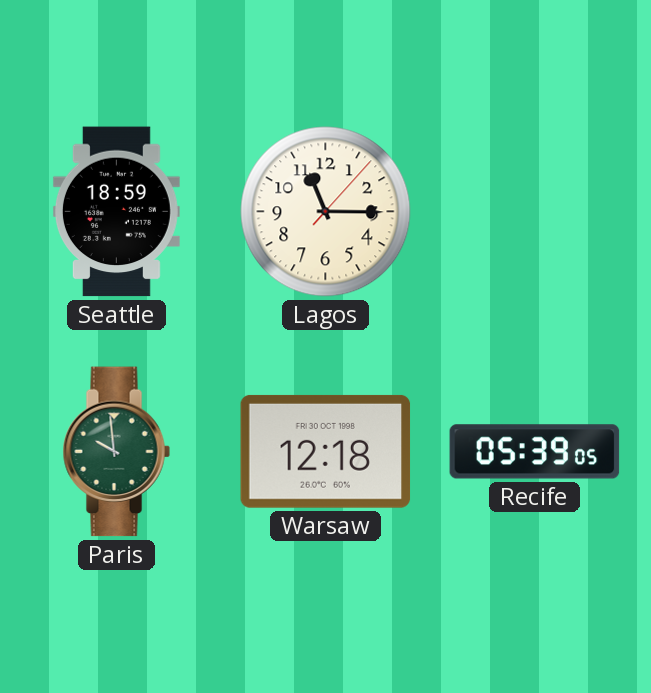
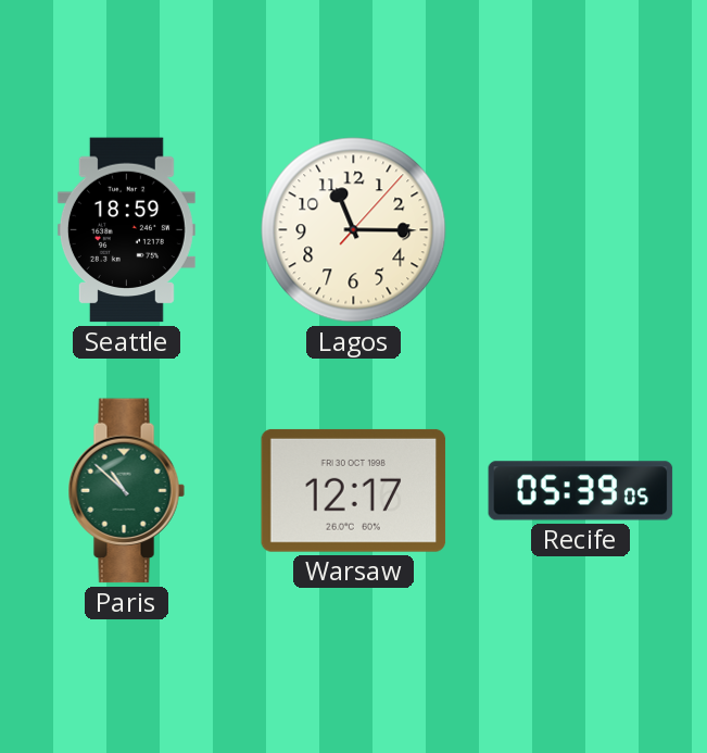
Paris: 9:59 -> 10:52 (126, 491)
Warsaw: 12:18 -> 12:17 (354, 490)
